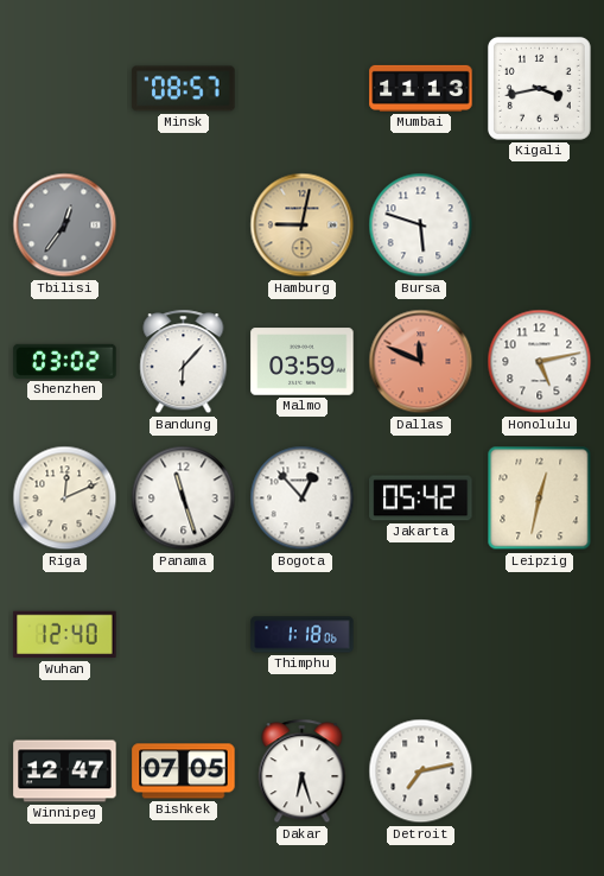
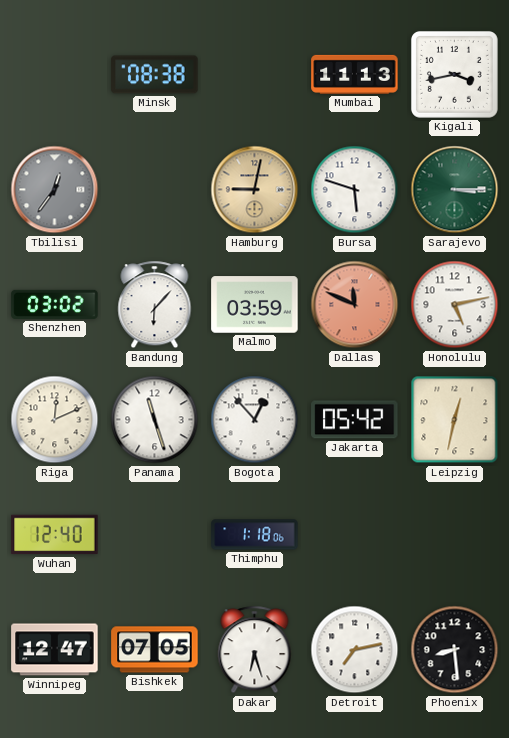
Minsk: 08:57 -> 08:38 (155, 75)
Sarajevo: none -> 3:15 (455, 190)
Phoenix: none -> 8:29 (455, 650)
